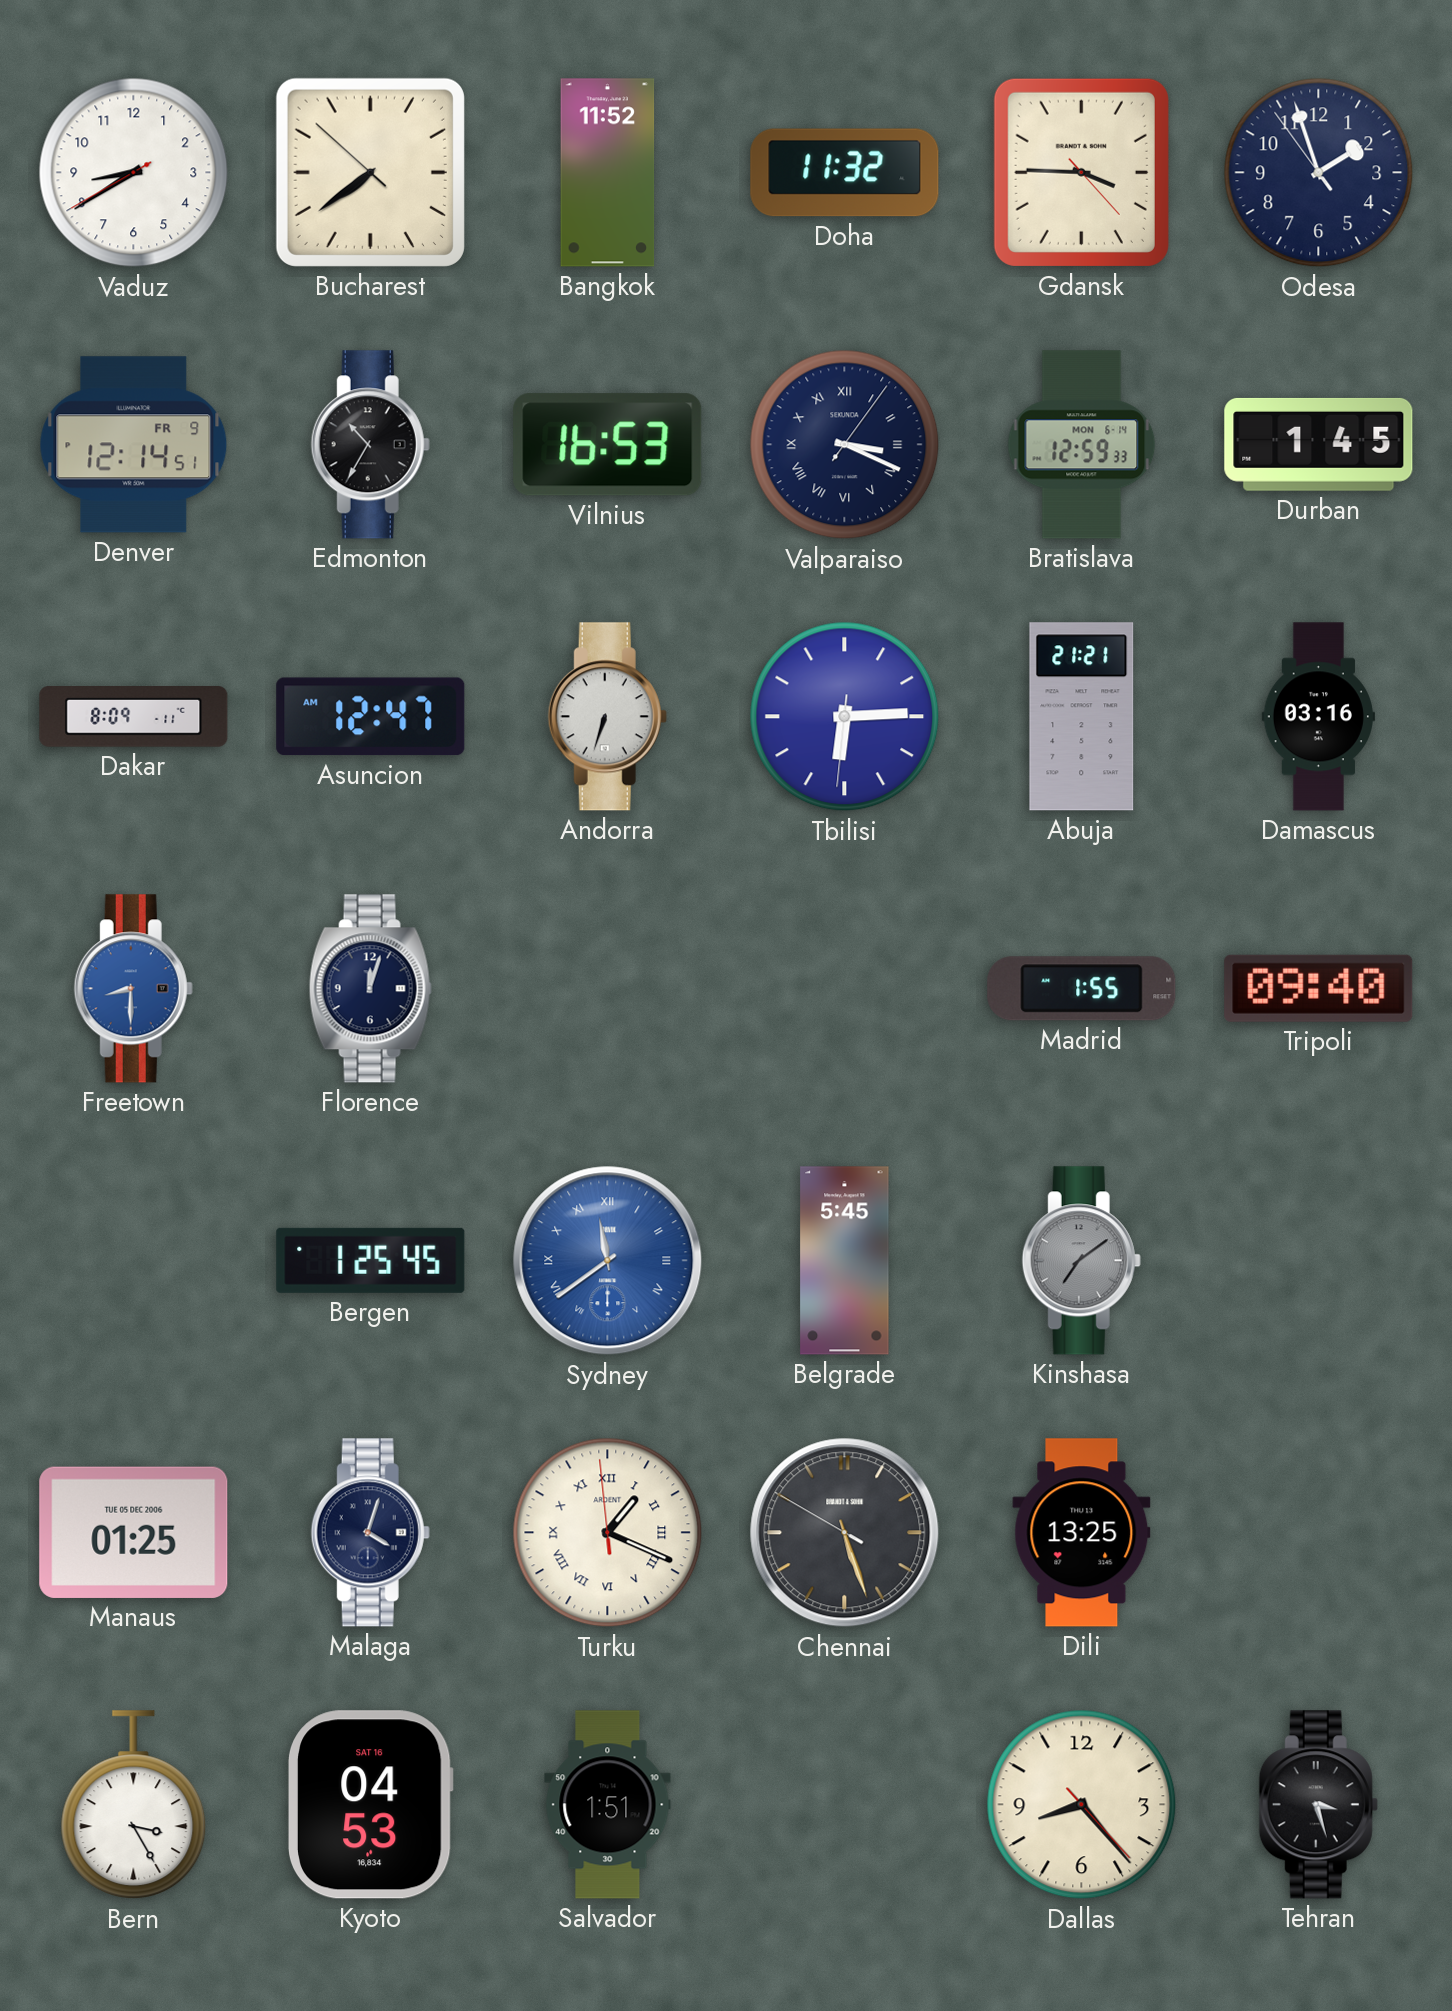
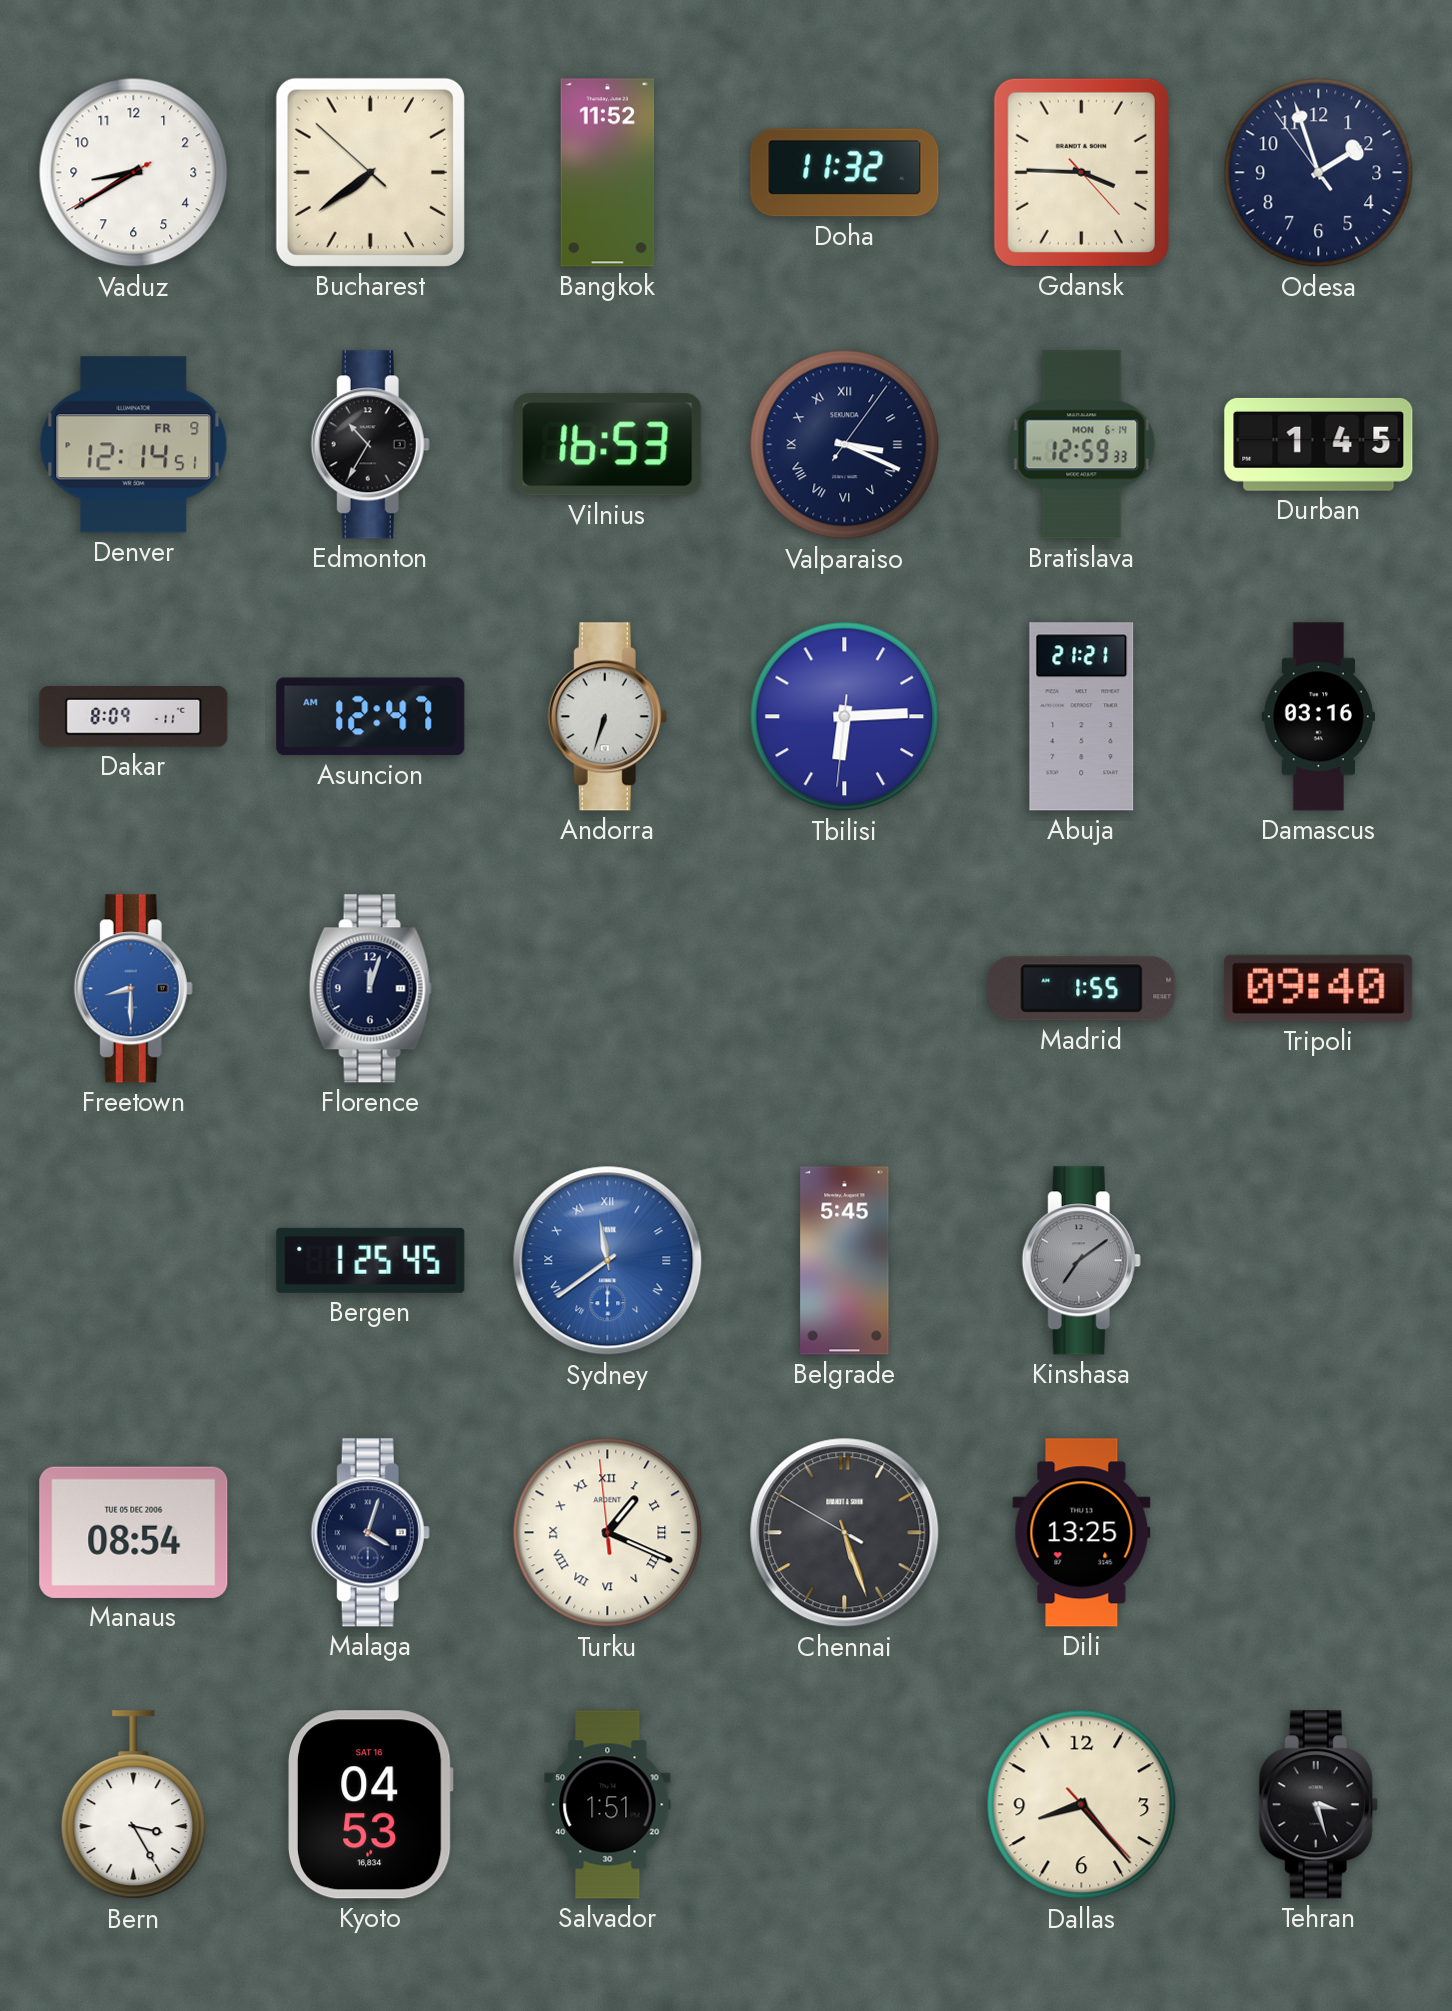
Manaus: 01:25 -> 08:54 (134, 1532)
